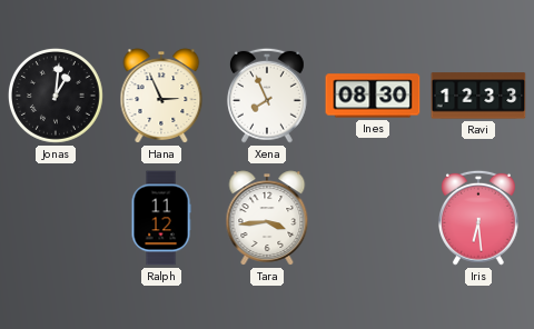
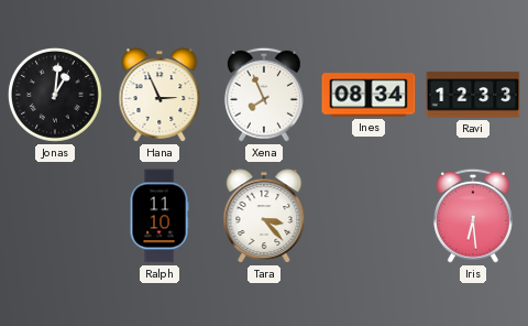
Ines: 08:30 -> 08:34 (369, 95)
Ralph: 11:12 -> 11:10 (159, 216)
Tara: 3:44 -> 3:23 (264, 216)
